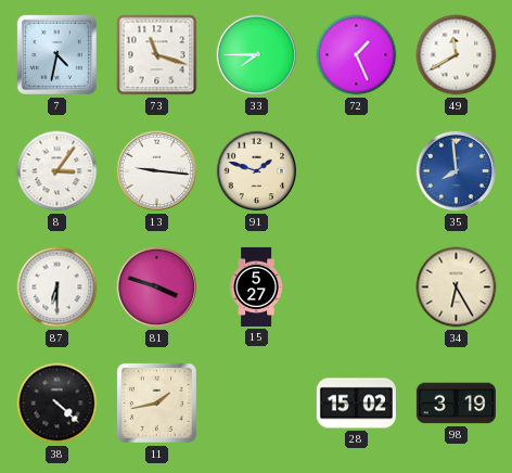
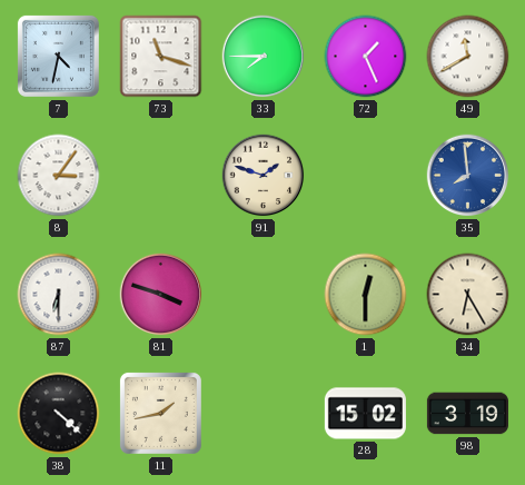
13: 9:16 -> none (157, 171)
15: 5:27 -> none (256, 286)
1: none -> 12:30 (366, 295)
